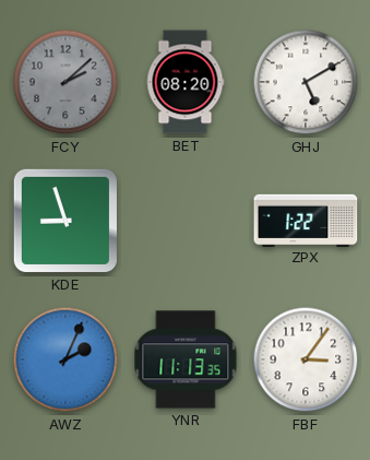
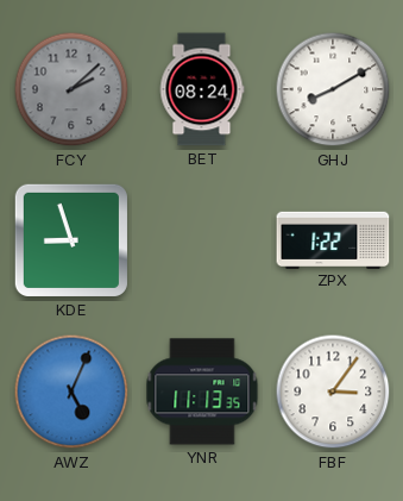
BET: 08:20 -> 08:24 (202, 89)
GHJ: 5:10 -> 8:10 (333, 89)
AWZ: 2:04 -> 5:04 (71, 392)
